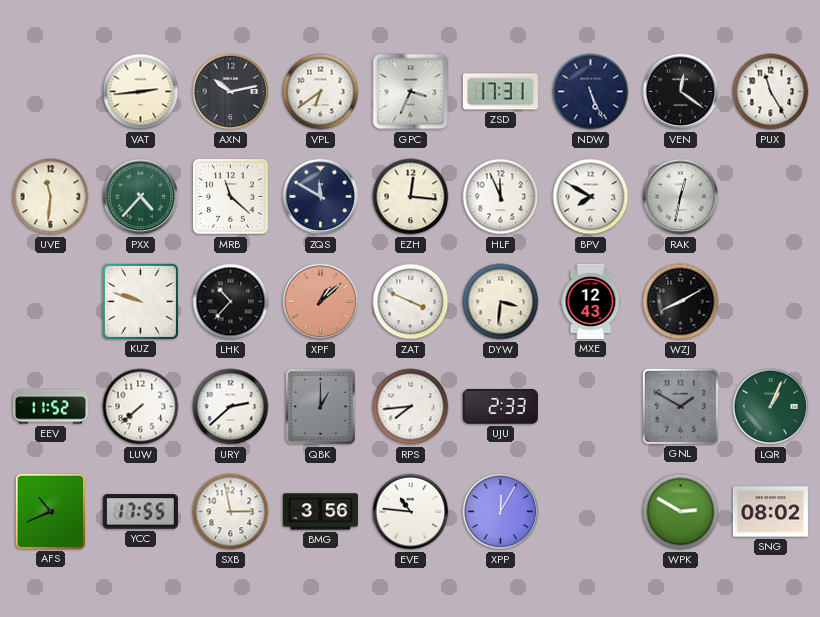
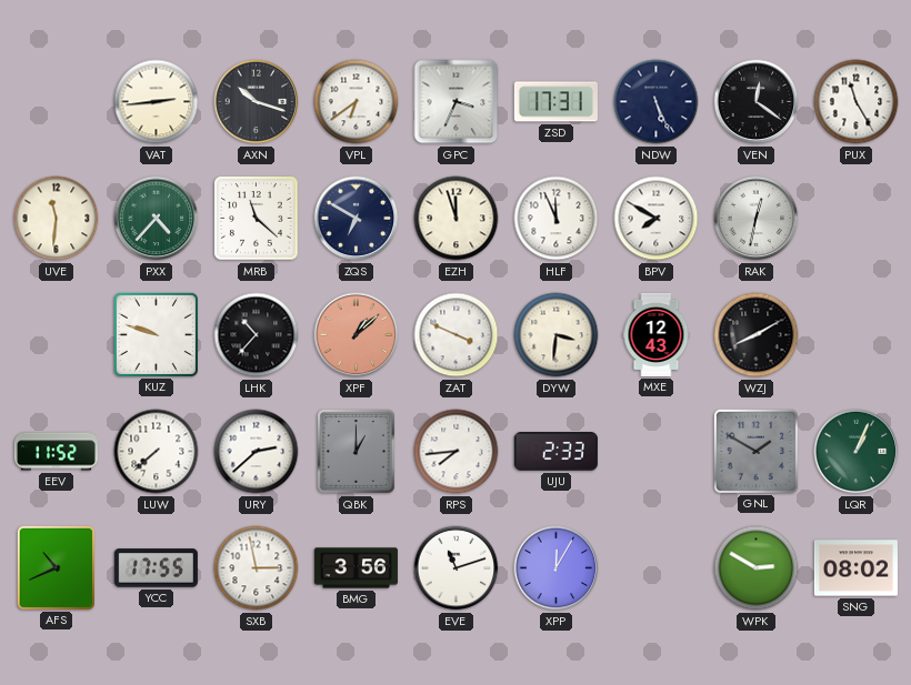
AXN: 10:13 -> 10:18 (257, 102)
ZQS: 11:50 -> 6:50 (357, 219)
EZH: 12:16 -> 11:57 (457, 219)
EVE: 10:46 -> 11:12 (457, 568)
